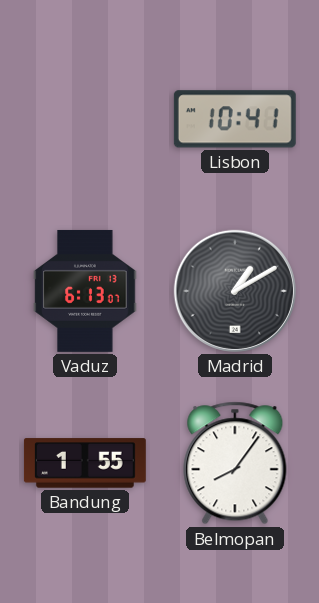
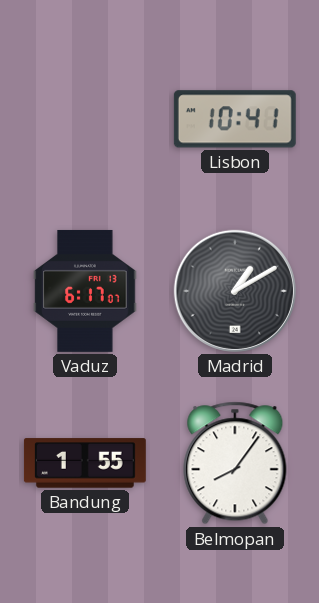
Vaduz: 6:13 -> 6:17 (85, 291)
